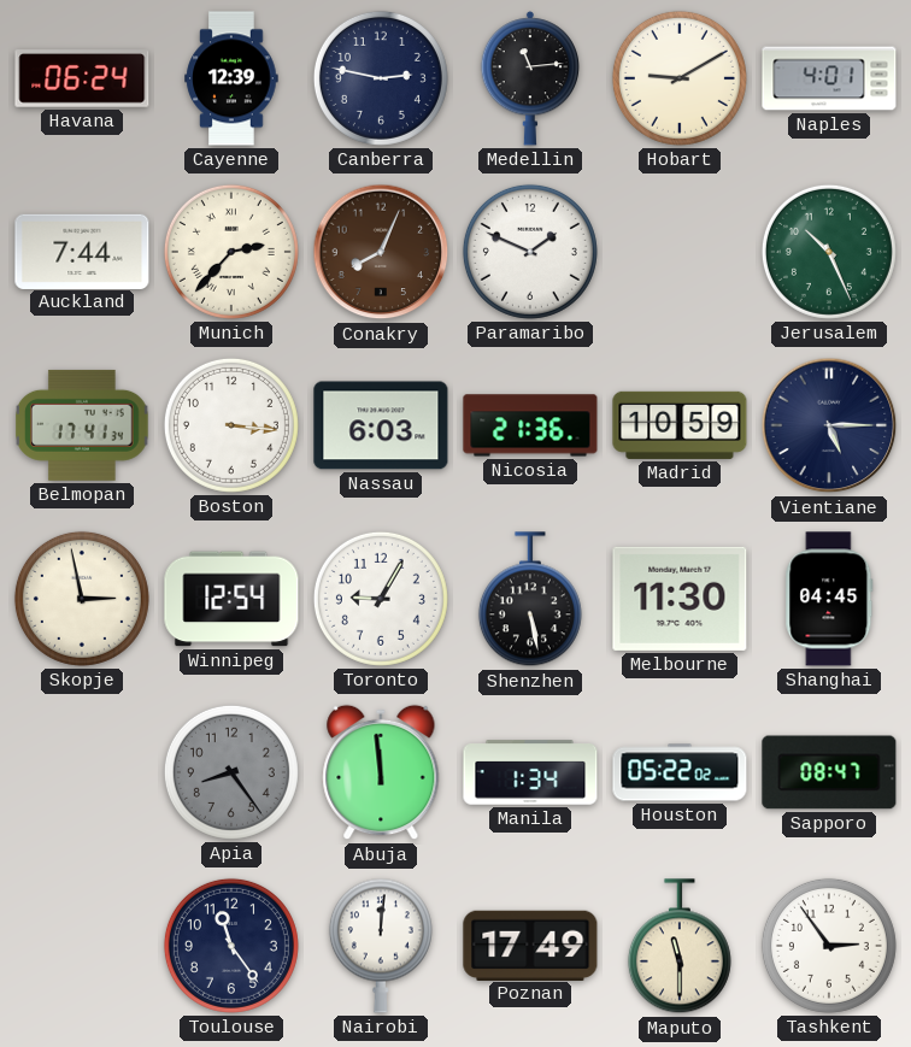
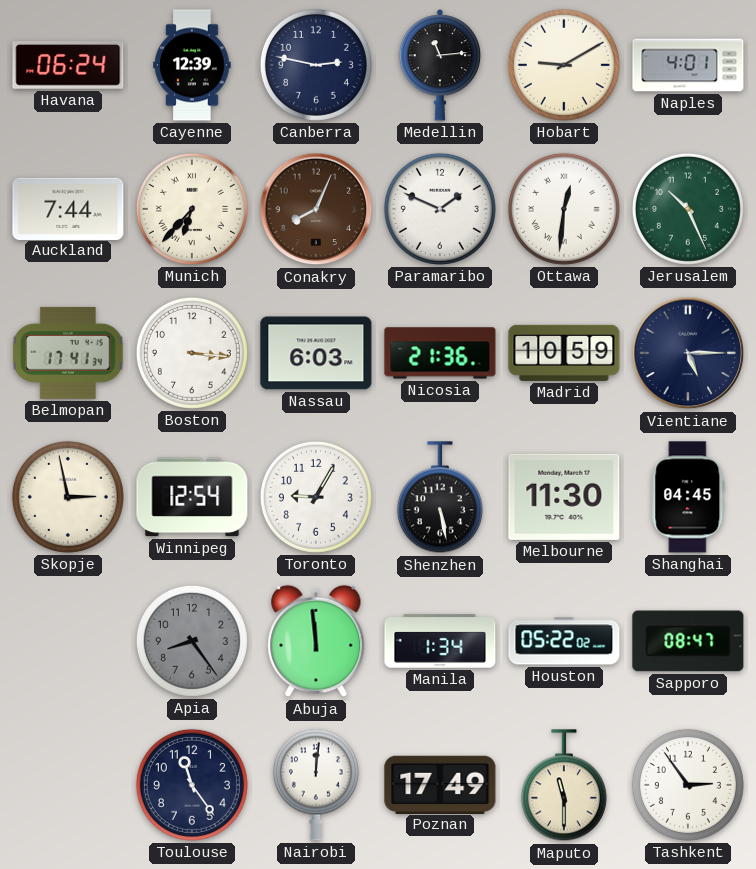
Munich: 2:37 -> 6:37 (192, 209)
Ottawa: none -> 12:31 (564, 209)
